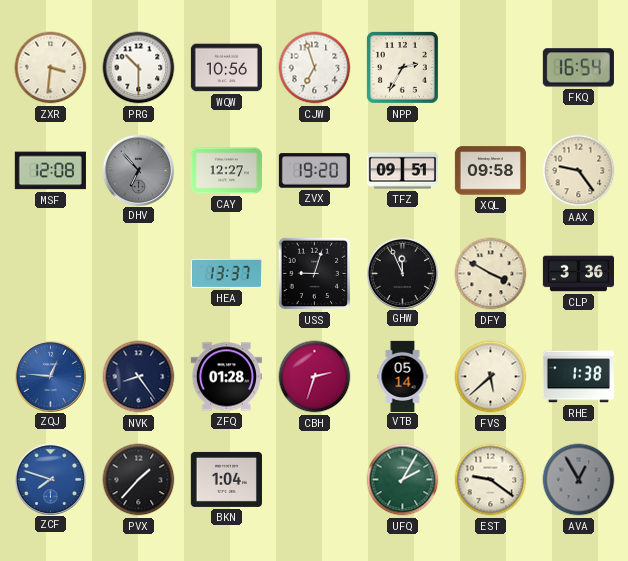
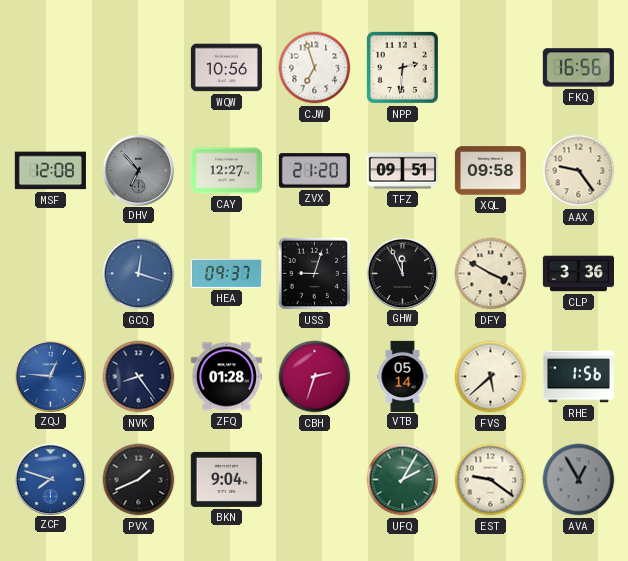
ZXR: 3:31 -> none (51, 68)
PRG: 10:30 -> none (139, 68)
NPP: 2:35 -> 2:31 (402, 67)
FKQ: 16:54 -> 16:56 (578, 68)
ZVX: 19:20 -> 21:20 (314, 171)
GCQ: none -> 12:18 (139, 274)
HEA: 13:37 -> 09:37 (226, 273)
RHE: 1:38 -> 1:56 (578, 377)
PVX: 1:37 -> 1:41 (139, 480)
BKN: 1:04 -> 9:04 (226, 479)
